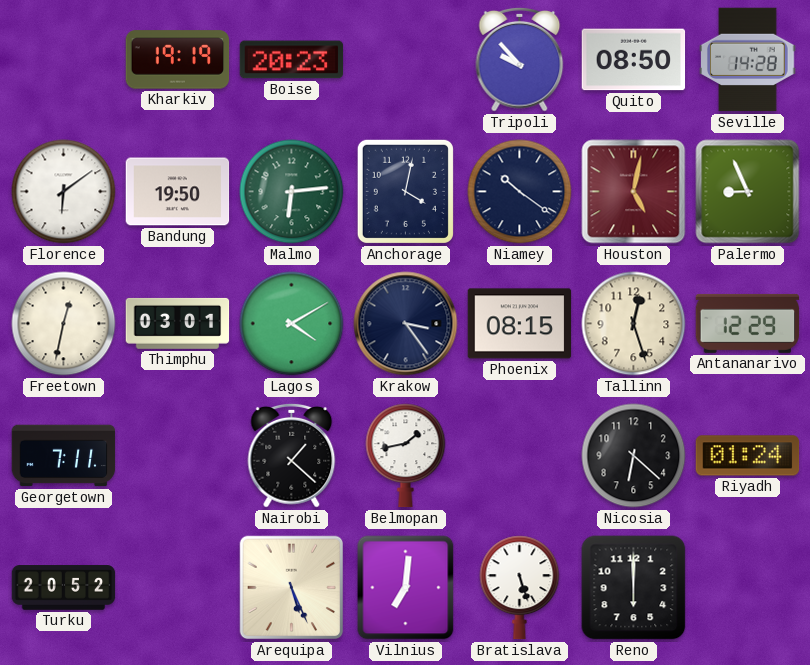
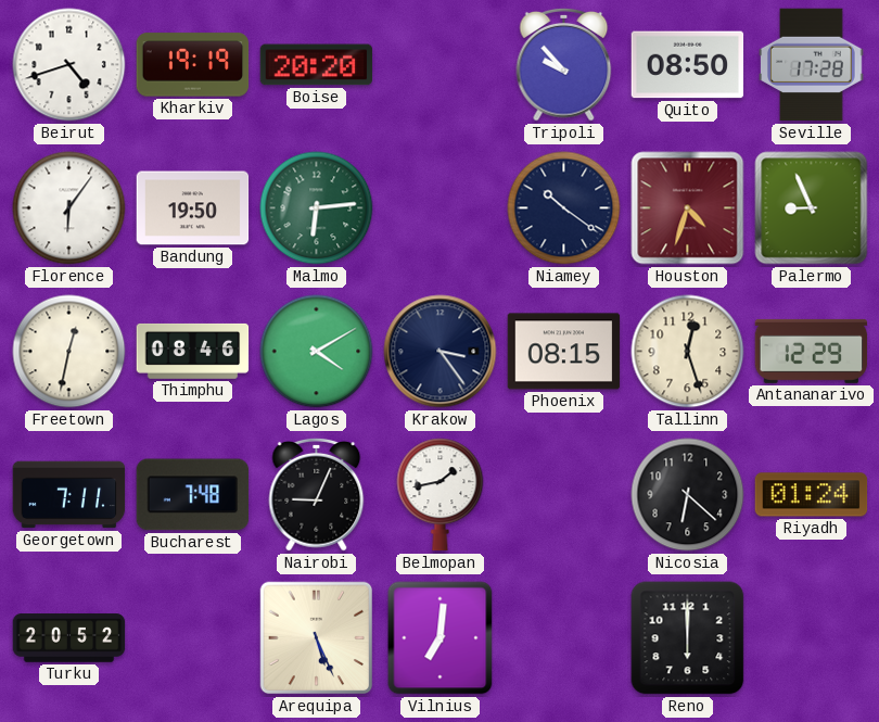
Beirut: none -> 4:42 (69, 65)
Boise: 20:23 -> 20:20 (317, 65)
Seville: 14:28 -> 17:28 (812, 65)
Florence: 6:09 -> 6:06 (69, 208)
Anchorage: 4:02 -> none (405, 191)
Houston: 5:02 -> 4:33 (688, 208)
Thimphu: 03:01 -> 08:46 (193, 351)
Bucharest: none -> 7:48 (193, 495)
Nairobi: 1:22 -> 9:04 (317, 494)
Bratislava: 5:27 -> none (520, 588)
